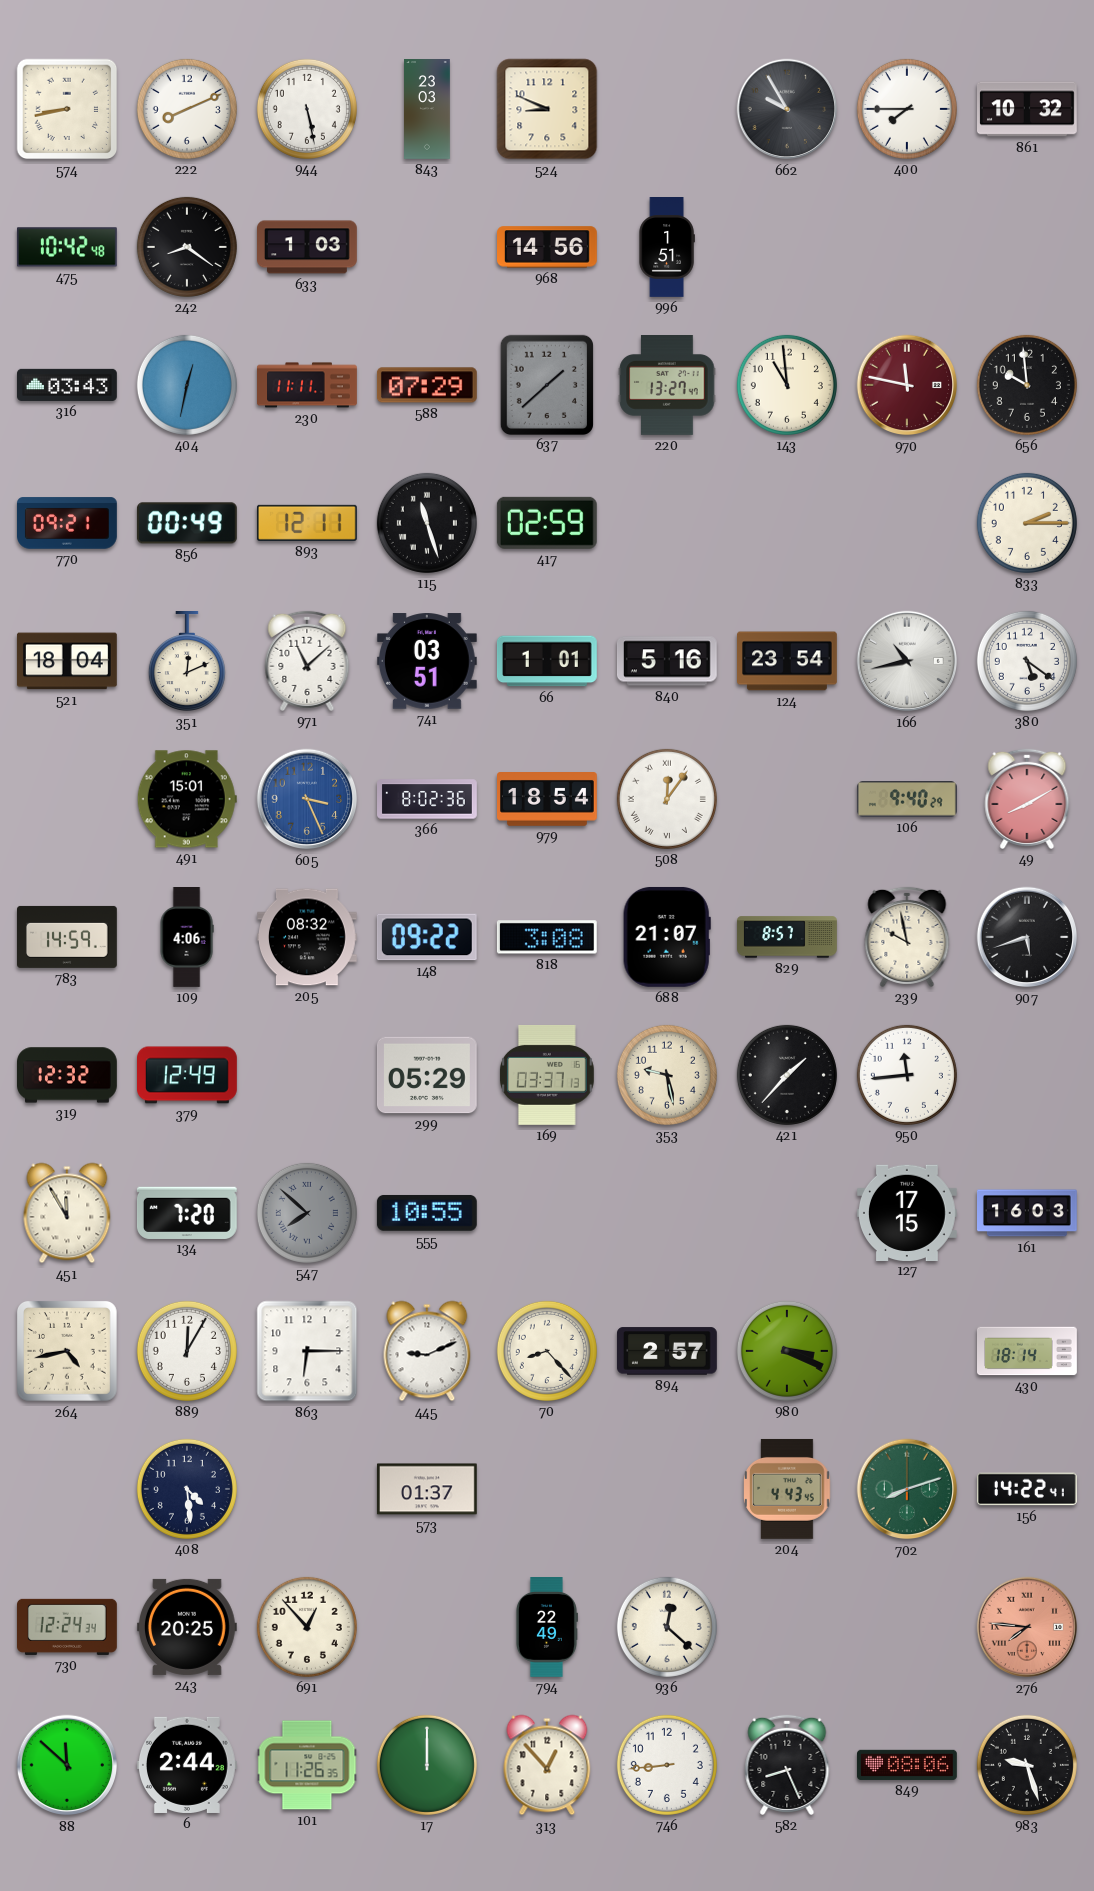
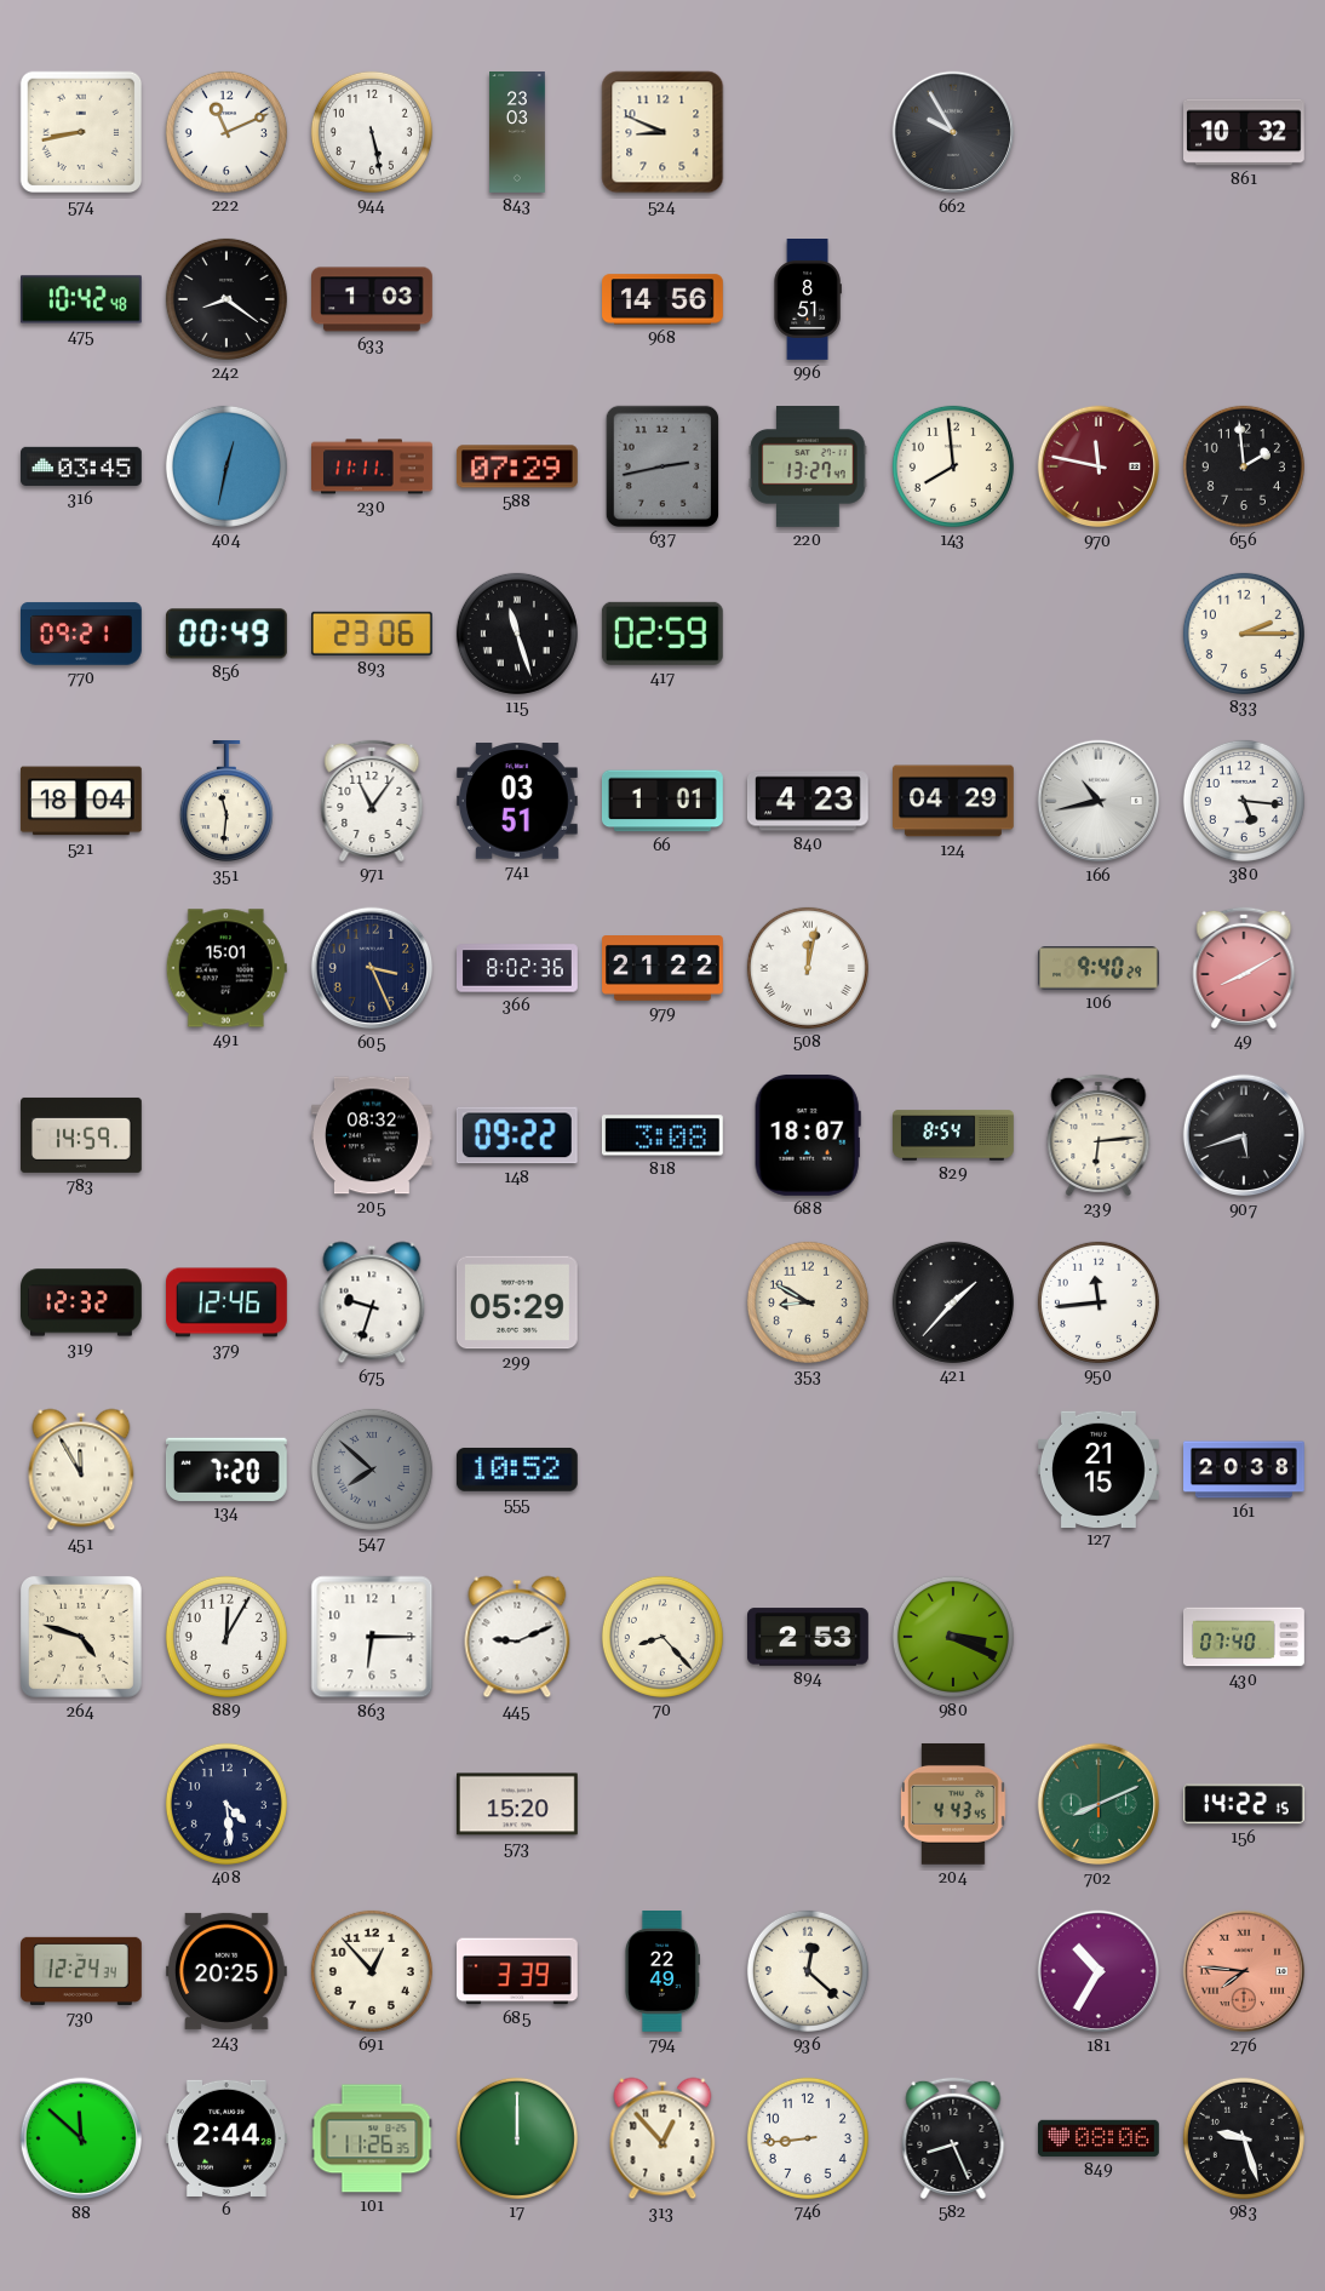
222: 8:11 -> 11:11 (226, 132)
400: 7:45 -> none (907, 109)
996: 1:51 -> 8:51 (808, 299)
316: 03:43 -> 03:45 (82, 466)
637: 1:38 -> 2:43 (662, 465)
143: 10:59 -> 7:59 (953, 466)
656: 9:59 -> 1:59 (1244, 466)
893: 12:11 -> 23:06 (372, 634)
351: 12:11 -> 11:31 (226, 802)
971: 11:08 -> 11:06 (372, 801)
840: 5:16 -> 4:23 (808, 801)
124: 23:54 -> 04:29 (954, 801)
380: 5:21 -> 5:16 (1244, 801)
605 dial: blue -> navy (372, 968)
979: 18:54 -> 21:22 (664, 969)
508: 12:06 -> 12:02 (808, 968)
109: 4:06 -> none (187, 937)
688: 21:07 -> 18:07 (808, 1135)
829: 8:57 -> 8:54 (953, 1135)
239: 9:58 -> 6:14 (1099, 1135)
379: 12:49 -> 12:46 (228, 1302)
675: none -> 9:33 (372, 1302)
169: 03:37 -> none (547, 1075)
353: 9:28 -> 8:50 (808, 1302)
555: 10:55 -> 10:52 (517, 1470)
127: 17:15 -> 21:15 (1099, 1468)
161: 16:03 -> 20:38 (1245, 1470)
264: 4:43 -> 4:48 (81, 1637)
894: 2:57 -> 2:53 (809, 1637)
430: 18:14 -> 07:40 (1245, 1637)
573: 01:37 -> 15:20 (517, 1804)
702: 8:12 -> 8:11 (1099, 1804)
156: 14:22:41 -> 14:22:15 (1244, 1804)
685: none -> 3:39 (518, 1971)
181: none -> 10:35 (1099, 1971)
